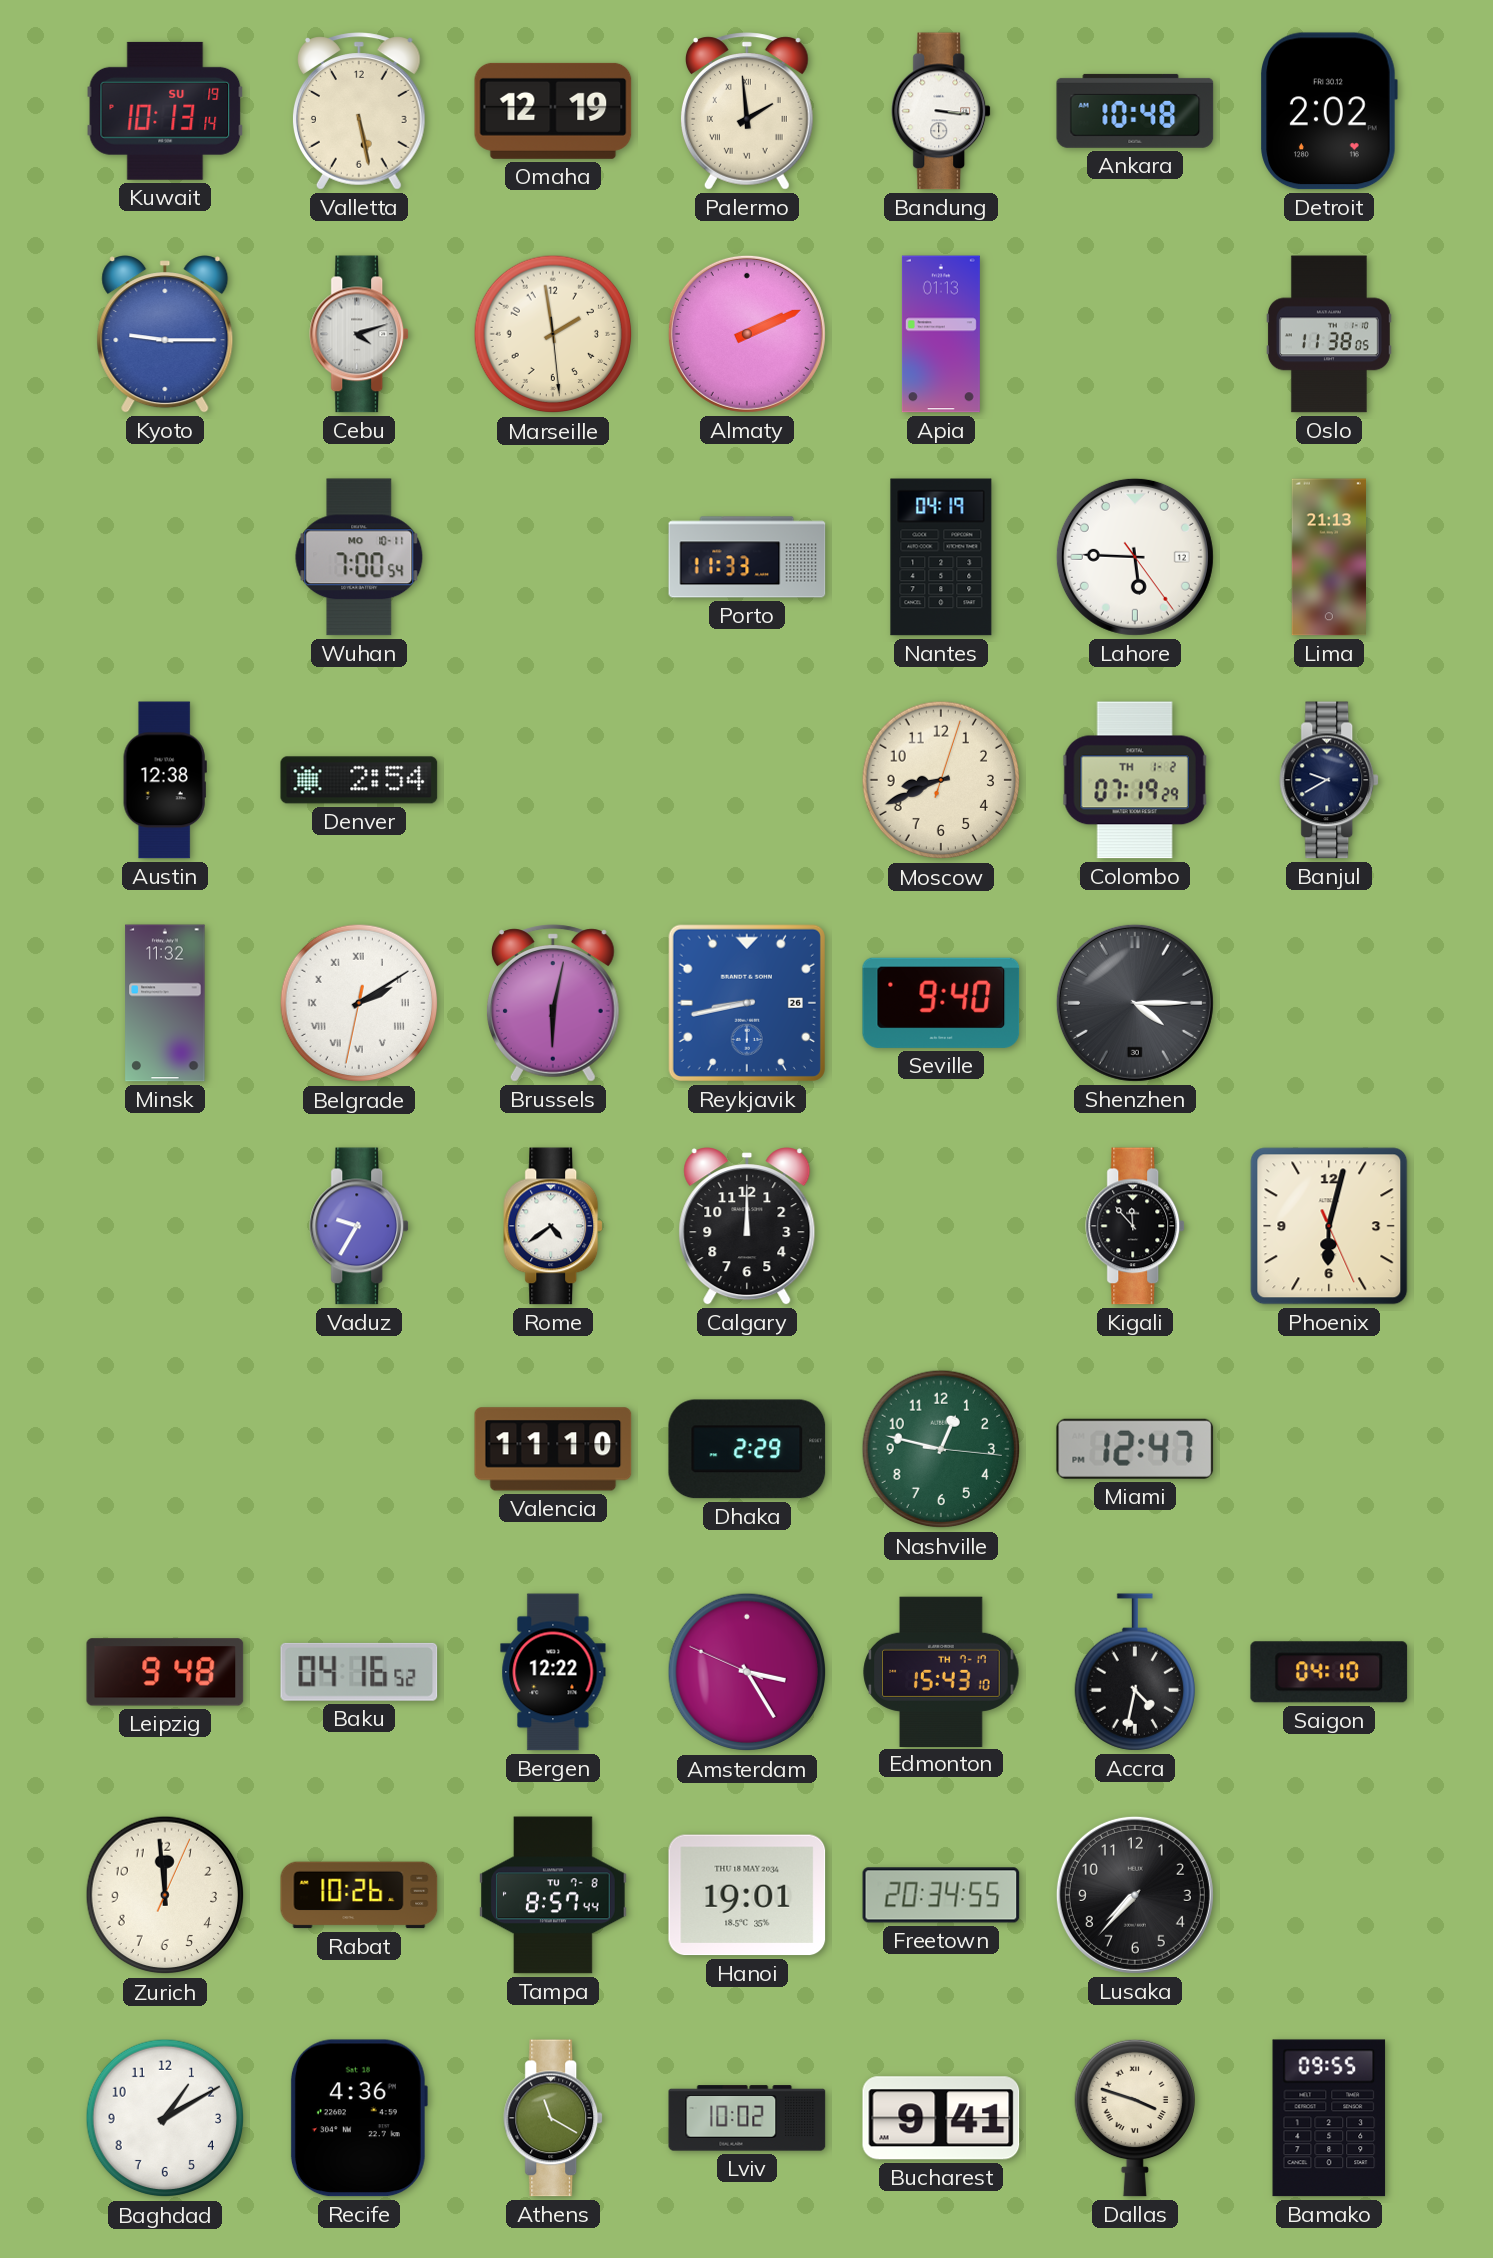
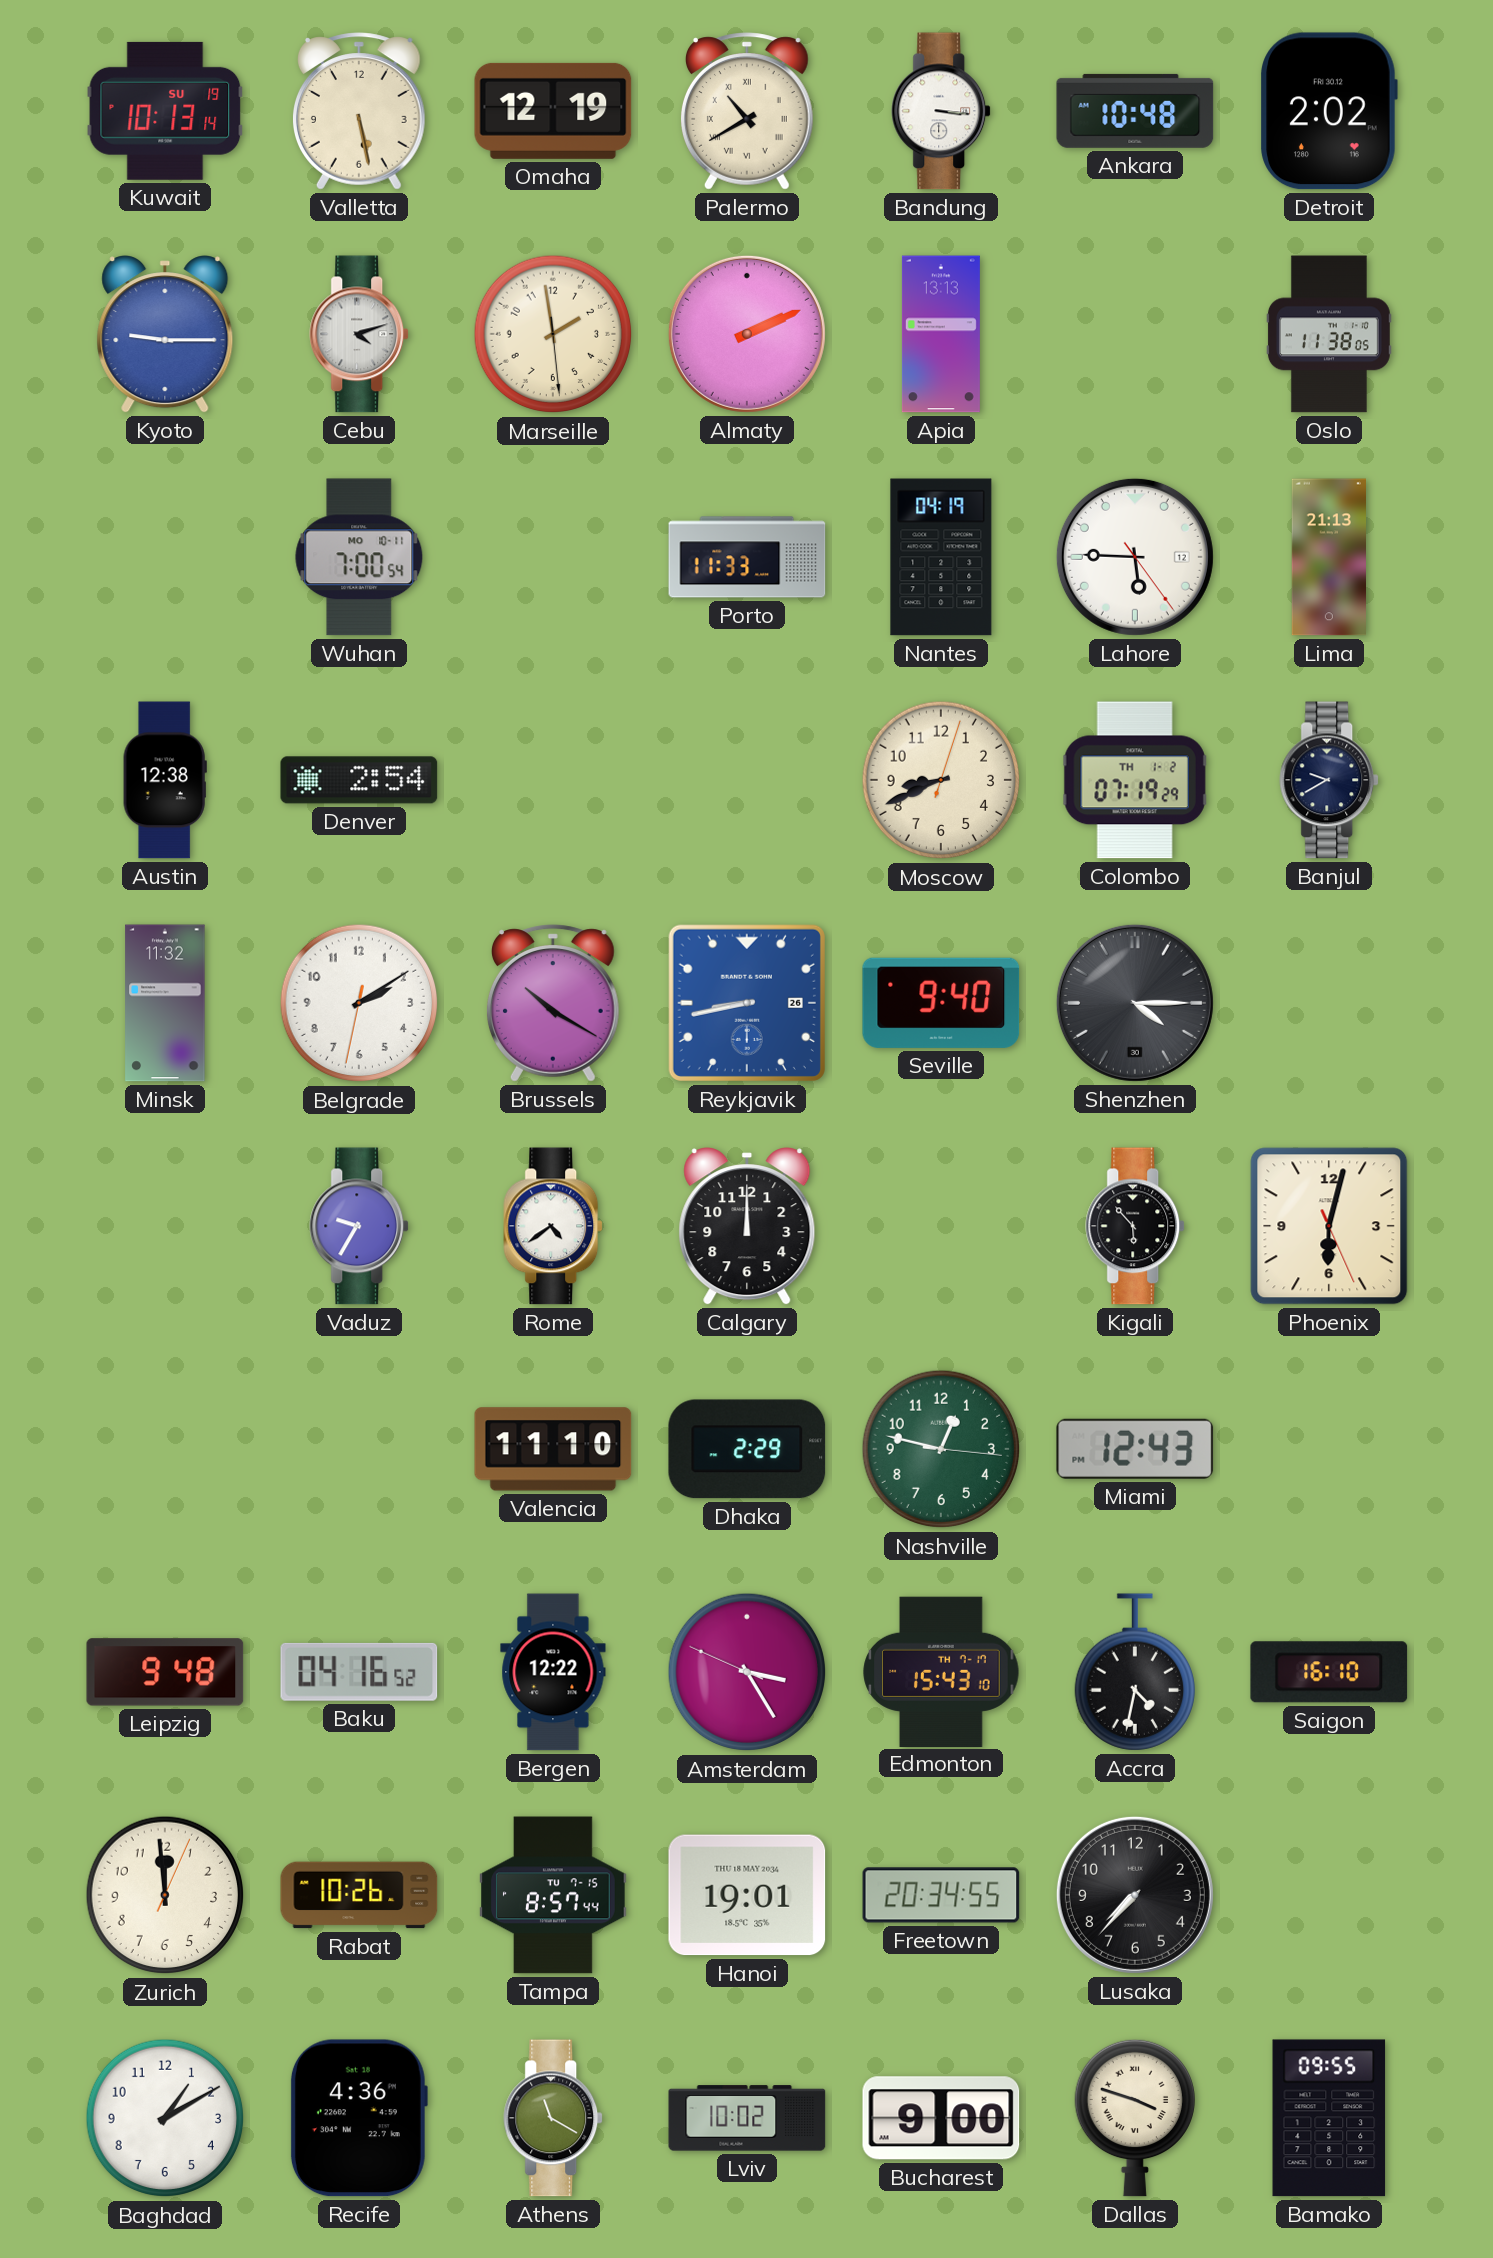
Palermo: 1:59 -> 10:40 (747, 111)
Apia: 01:13 -> 13:13 (941, 334)
Belgrade numerals: Roman -> Arabic (359, 1003)
Brussels: 6:02 -> 10:20 (553, 1003)
Kigali: 11:53 -> 5:53 (1136, 1226)
Miami: 12:47 -> 12:43 (1135, 1449)
Saigon: 04:10 -> 16:10 (1329, 1672)
Tampa date: TU 7-8 -> TU 7-15 (553, 1895)
Bucharest: 9:41 -> 9:00 (941, 2118)
